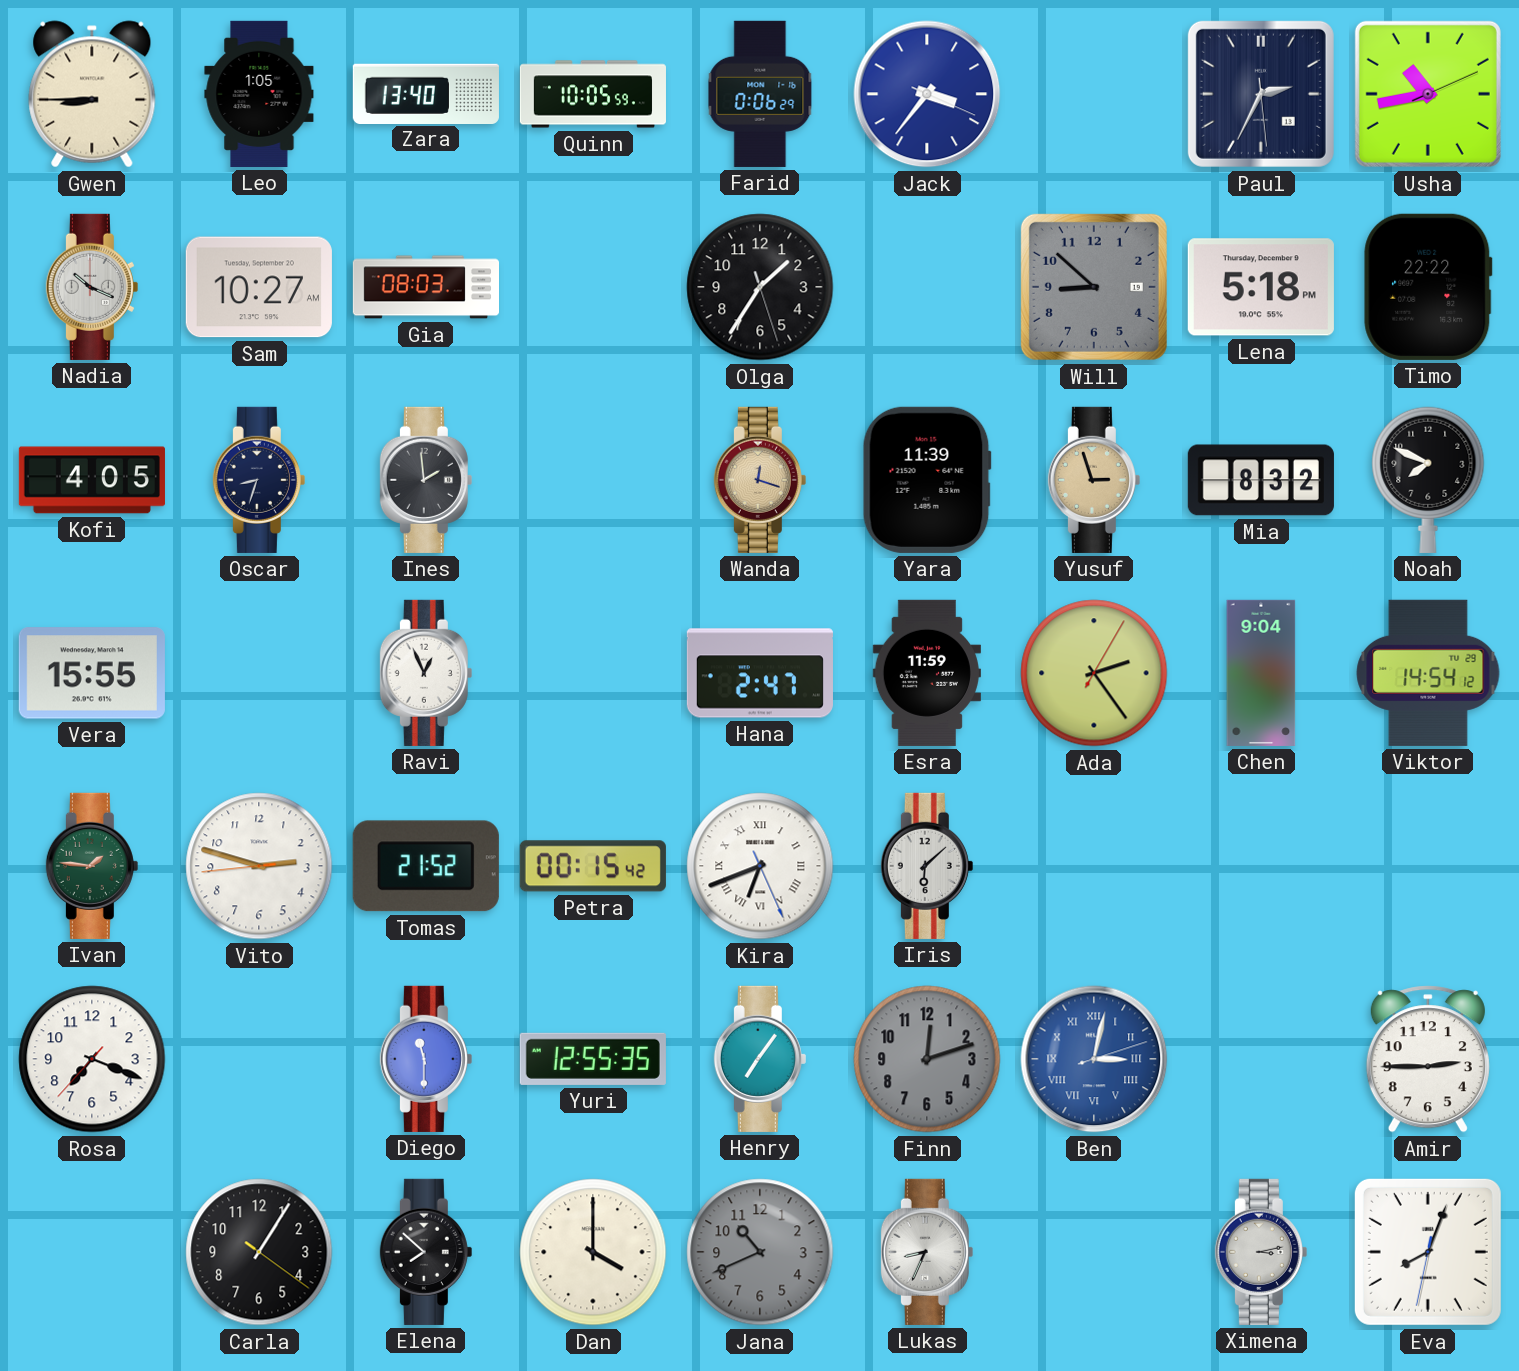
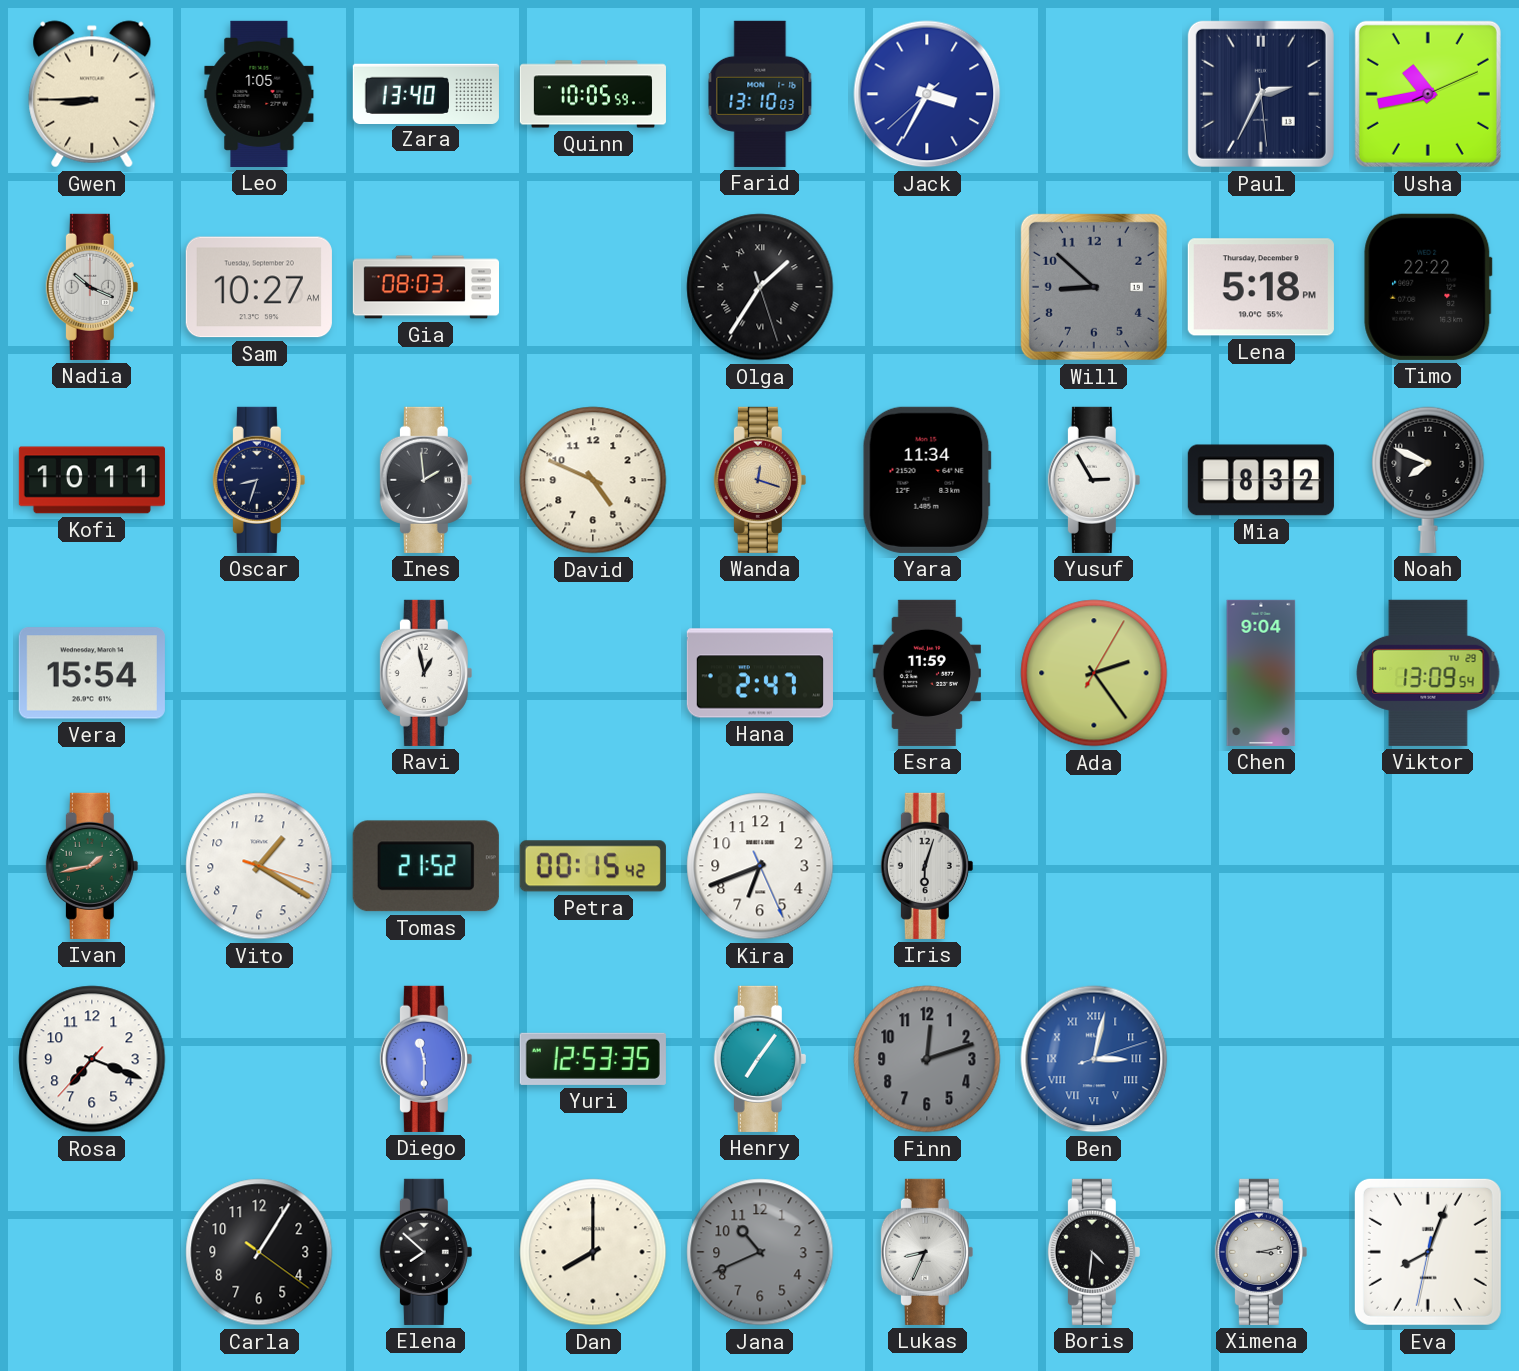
Farid: 0:06 -> 13:10 (760, 94)
Jack: 3:36 -> 3:34 (927, 94)
Olga numerals: Arabic -> Roman (760, 287)
Kofi: 4:05 -> 10:11 (92, 480)
David: none -> 4:49 (593, 480)
Yara: 11:39 -> 11:34 (927, 480)
Yusuf: 2:57 -> 2:55 (1094, 480)
Yusuf dial: champagne -> white (1094, 480)
Vera: 15:55 -> 15:54 (92, 673)
Ravi: 12:56 -> 12:58 (426, 673)
Viktor: 14:54 -> 13:09 (1428, 673)
Ivan: 1:46 -> 1:43 (92, 866)
Vito: 2:47 -> 1:20 (259, 866)
Kira numerals: Roman -> Arabic (760, 866)
Iris: 6:08 -> 6:03 (927, 866)
Yuri: 12:55 -> 12:53 (593, 1059)
Amir: 2:45 -> none (1428, 1059)
Dan: 4:00 -> 8:00 (593, 1252)
Boris: none -> 4:31 (1094, 1252)
